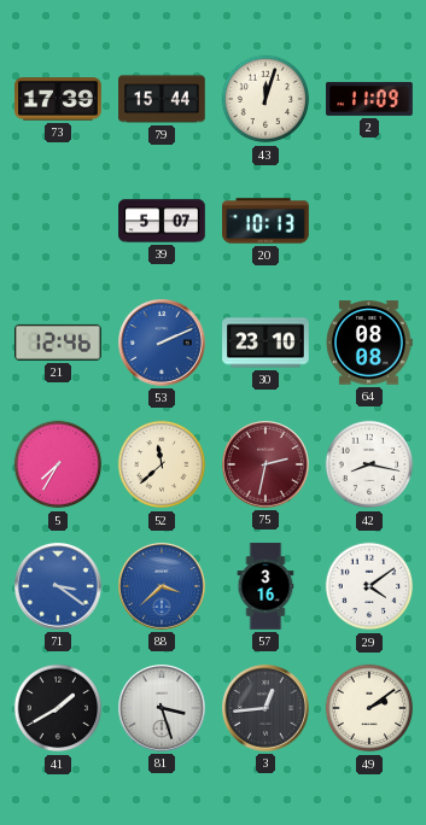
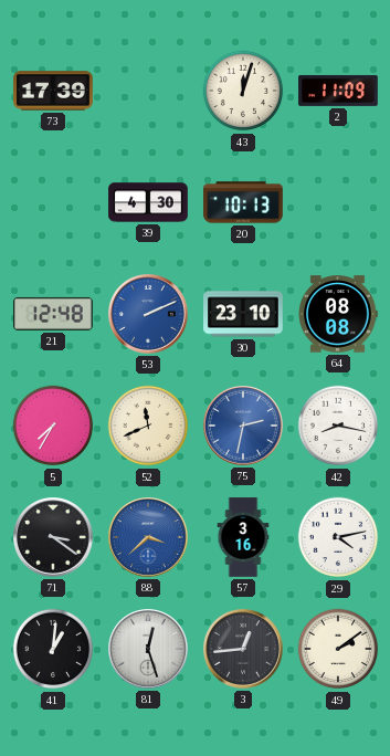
79: 15:44 -> none (162, 99)
39: 5:07 -> 4:30 (148, 202)
21: 12:46 -> 12:48 (54, 314)
52: 11:38 -> 11:41 (148, 426)
75 dial: burgundy -> blue (244, 427)
71 dial: blue -> black (54, 538)
29: 4:09 -> 4:13 (338, 537)
41: 1:40 -> 1:01 (53, 649)
81: 3:27 -> 12:27 (149, 650)
